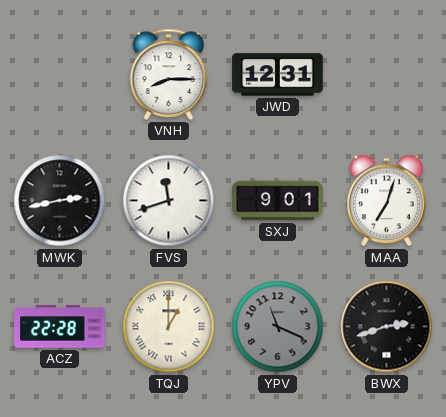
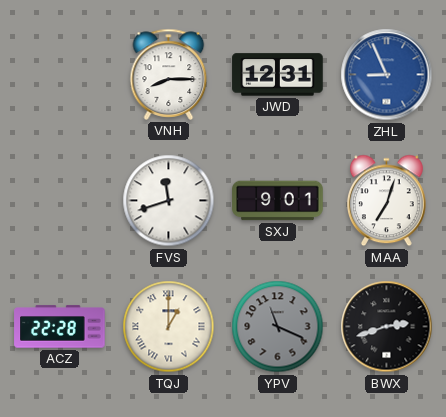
ZHL: none -> 8:56 (387, 75)
MWK: 2:43 -> none (60, 201)
